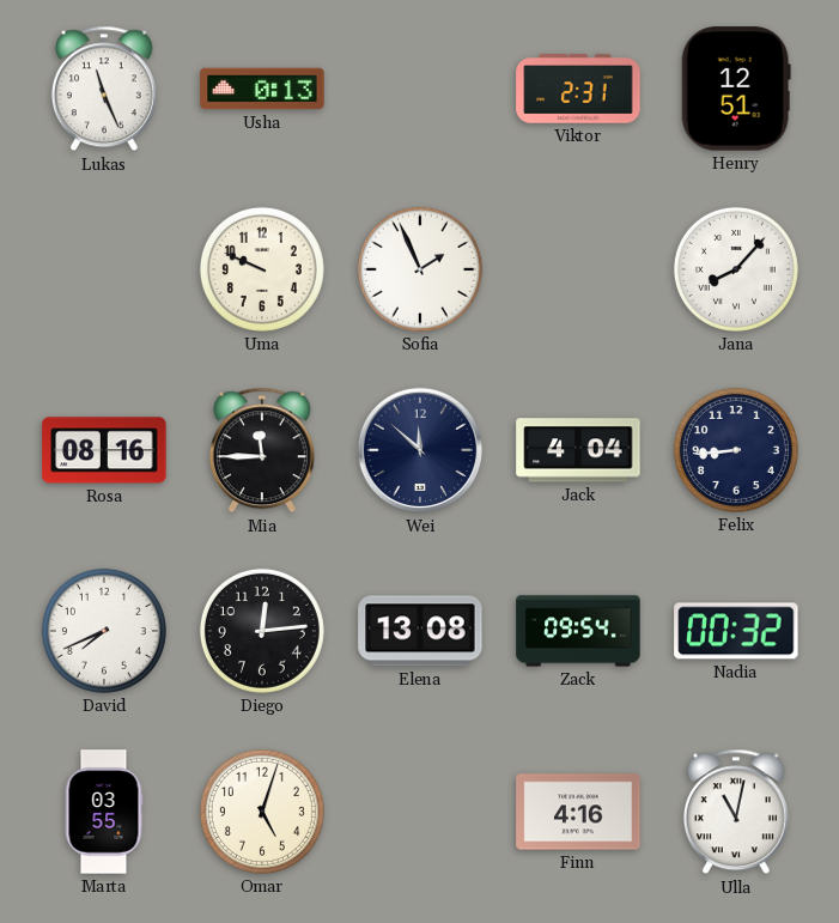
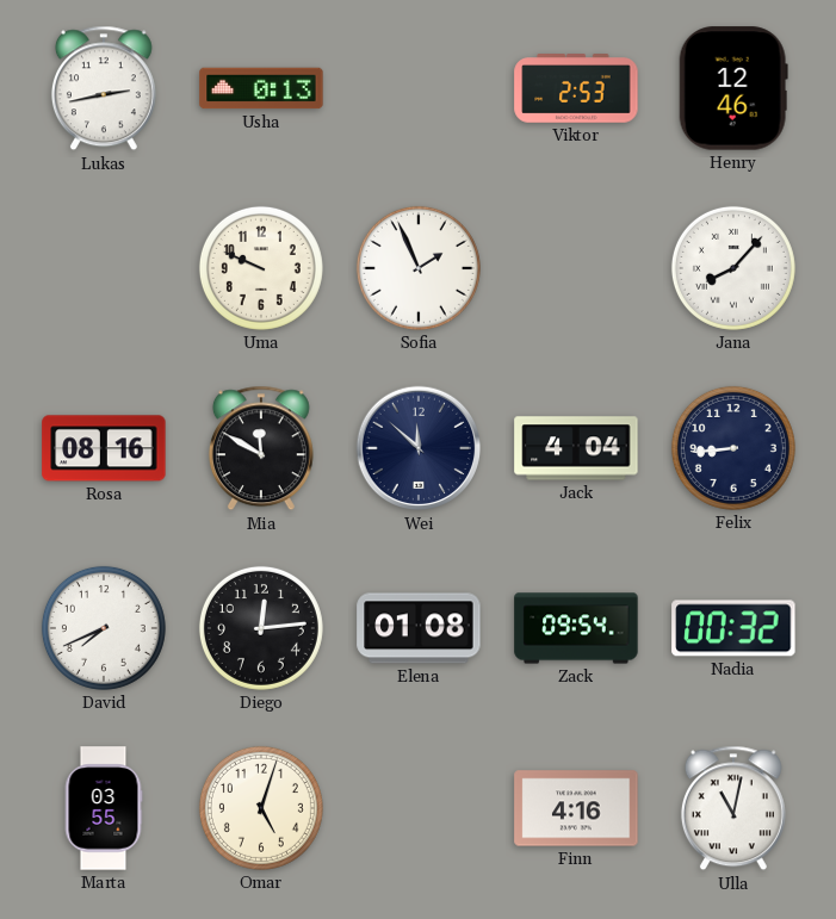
Lukas: 11:26 -> 2:43 (104, 88)
Viktor: 2:31 -> 2:53 (576, 88)
Henry: 12:51 -> 12:46 (733, 88)
Mia: 11:45 -> 11:50 (261, 448)
Elena: 13:08 -> 01:08 (419, 628)
